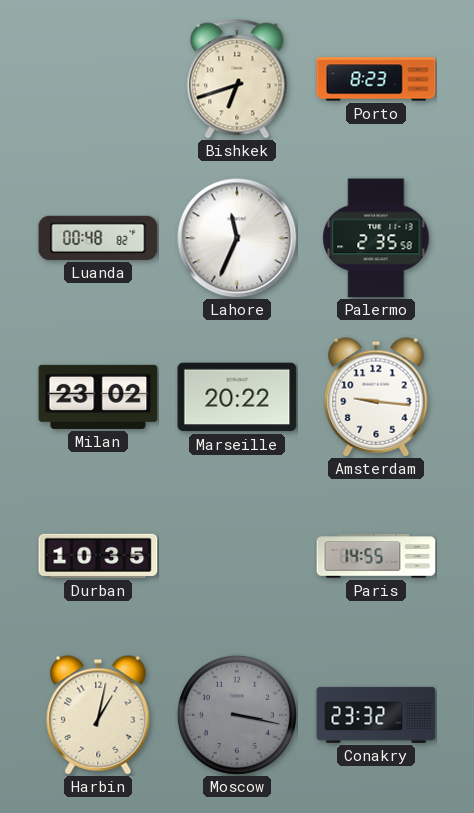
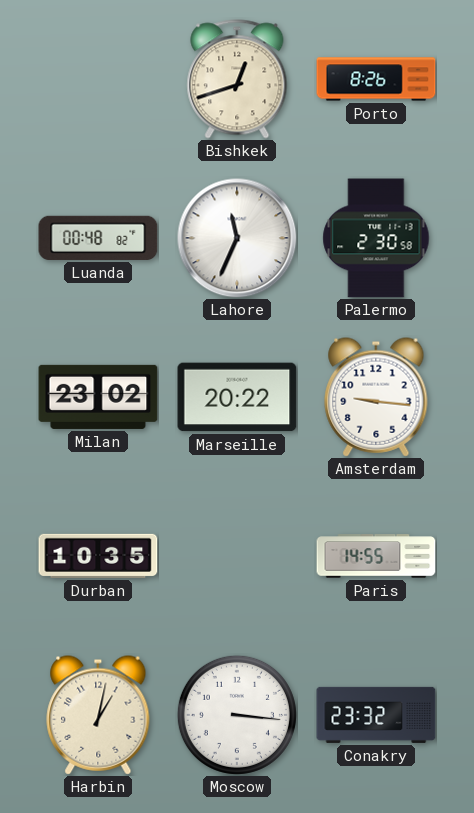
Bishkek: 6:42 -> 12:42 (237, 79)
Porto: 8:23 -> 8:26 (376, 79)
Palermo: 2:35 -> 2:30 (376, 238)
Moscow: 3:17 -> 3:16 (237, 715)
Moscow dial: grey -> white (237, 715)
